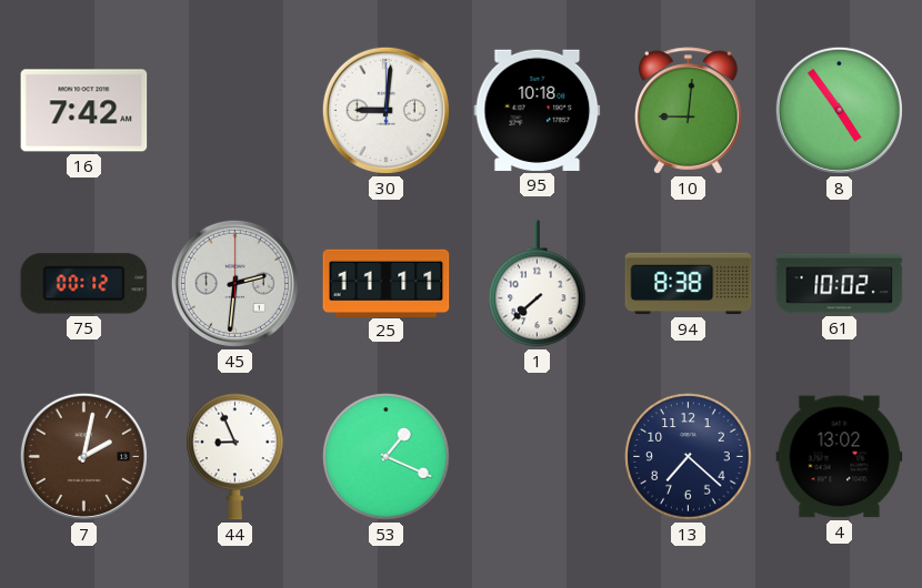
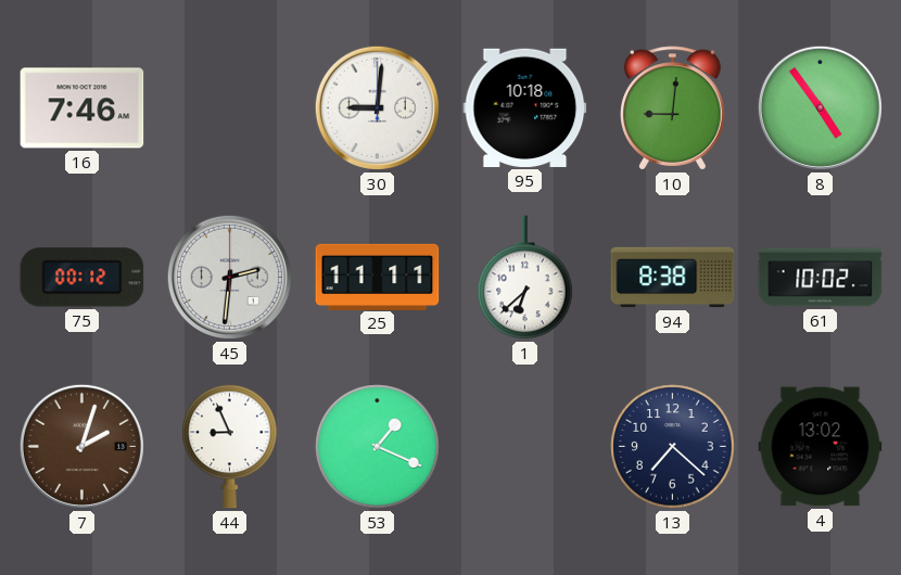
16: 7:42 -> 7:46 (83, 108)
1: 7:38 -> 6:38 (525, 278)
7: 2:02 -> 2:03 (81, 446)
